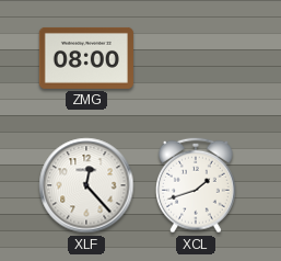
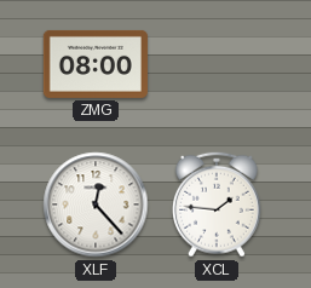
XCL: 1:42 -> 1:46 (218, 205)
